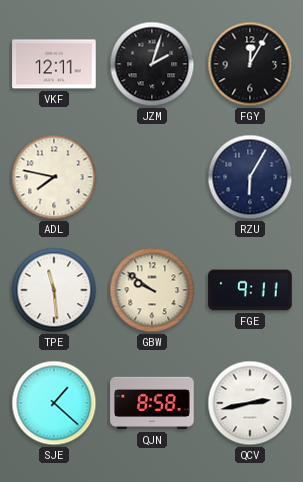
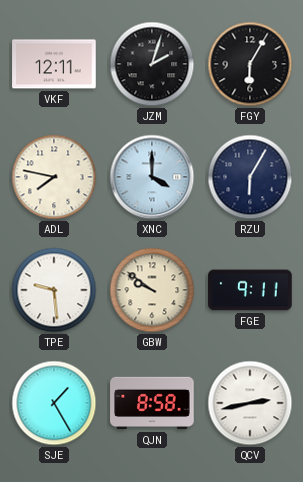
FGY: 12:05 -> 6:05 (250, 64)
XNC: none -> 4:00 (152, 177)
TPE: 11:29 -> 9:29 (54, 290)
SJE: 1:22 -> 1:25 (54, 403)
